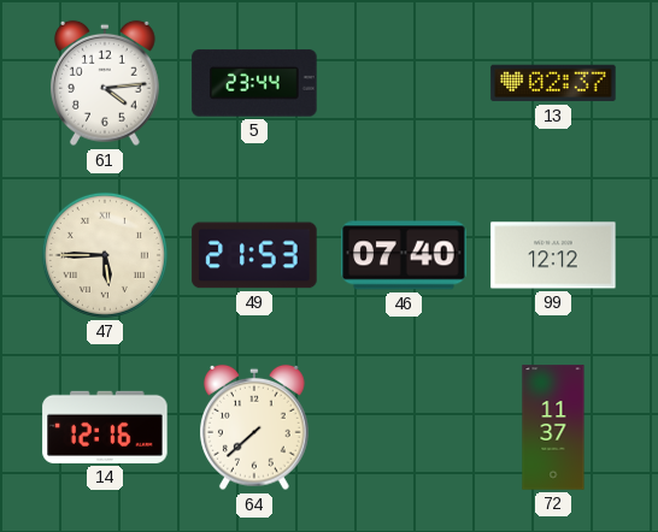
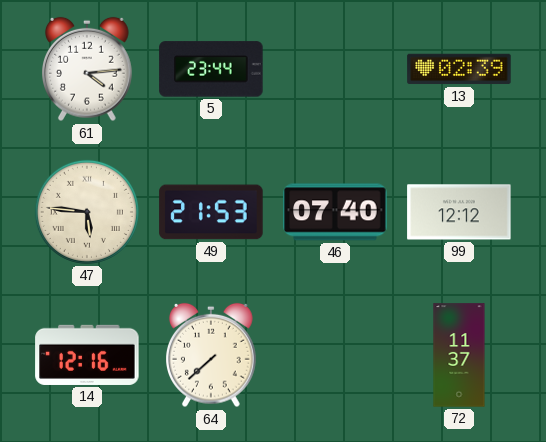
13: 02:37 -> 02:39 (459, 69)
47: 5:45 -> 5:46 (87, 212)
